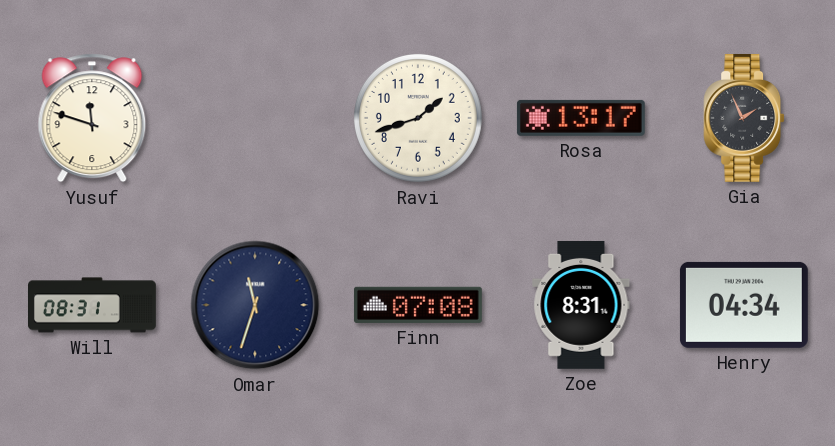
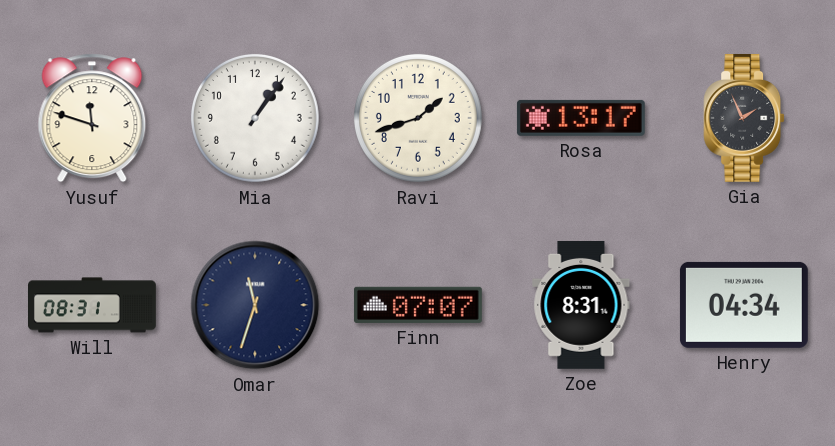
Mia: none -> 1:06 (255, 118)
Finn: 07:08 -> 07:07 (418, 305)
